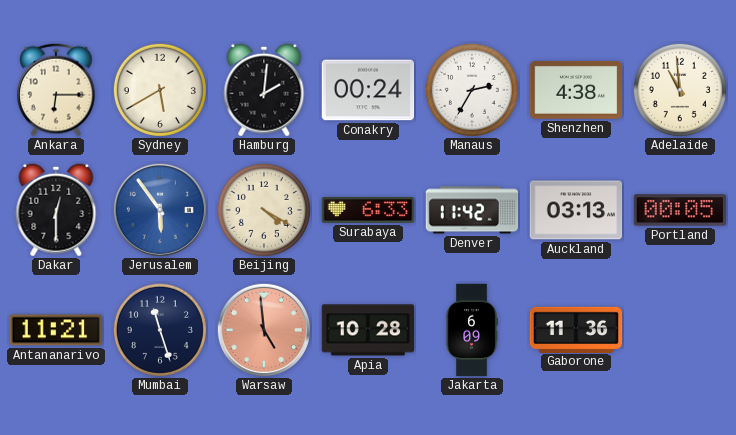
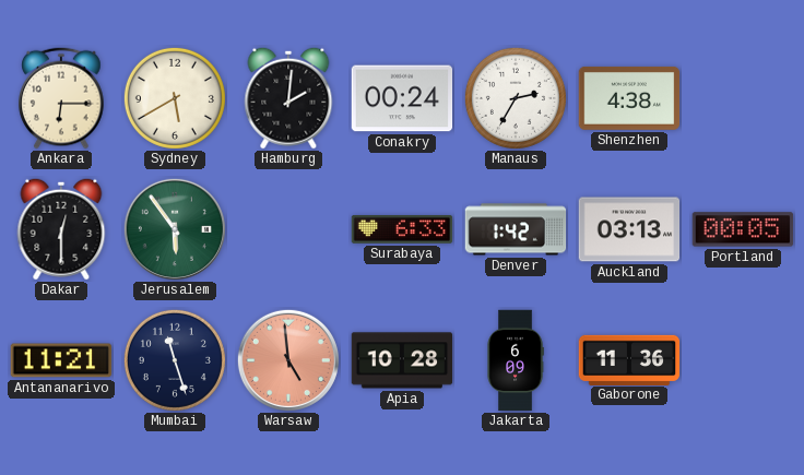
Adelaide: 10:59 -> none (680, 90)
Jerusalem dial: blue -> green (175, 229)
Beijing: 4:20 -> none (264, 210)
Denver: 11:42 -> 1:42 (516, 229)
